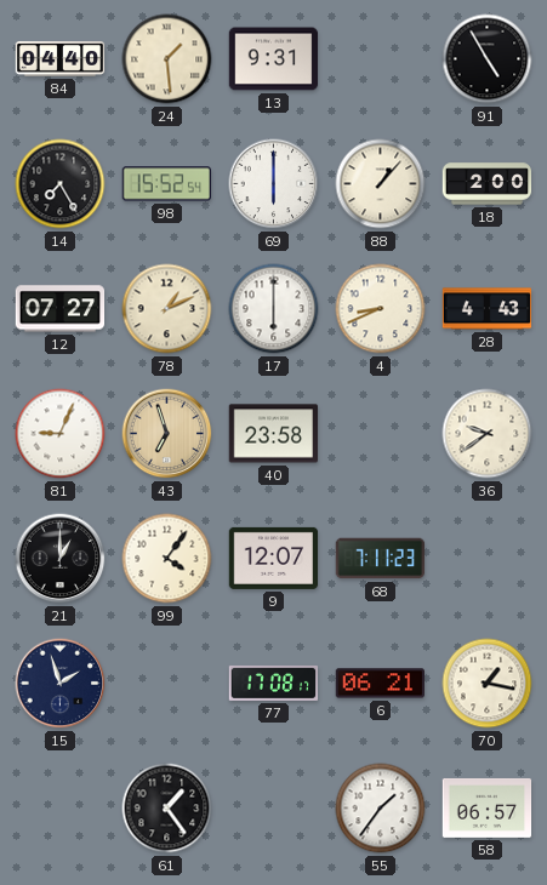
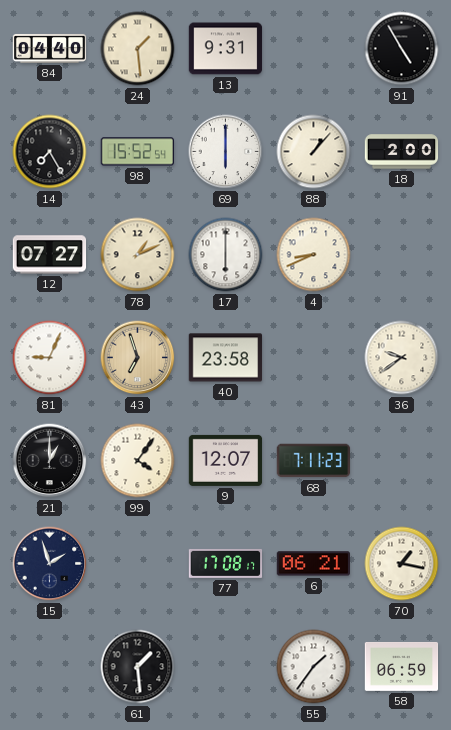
28: 4:43 -> none (488, 309)
61: 1:24 -> 1:29 (138, 667)
58: 06:57 -> 06:59 (402, 667)
